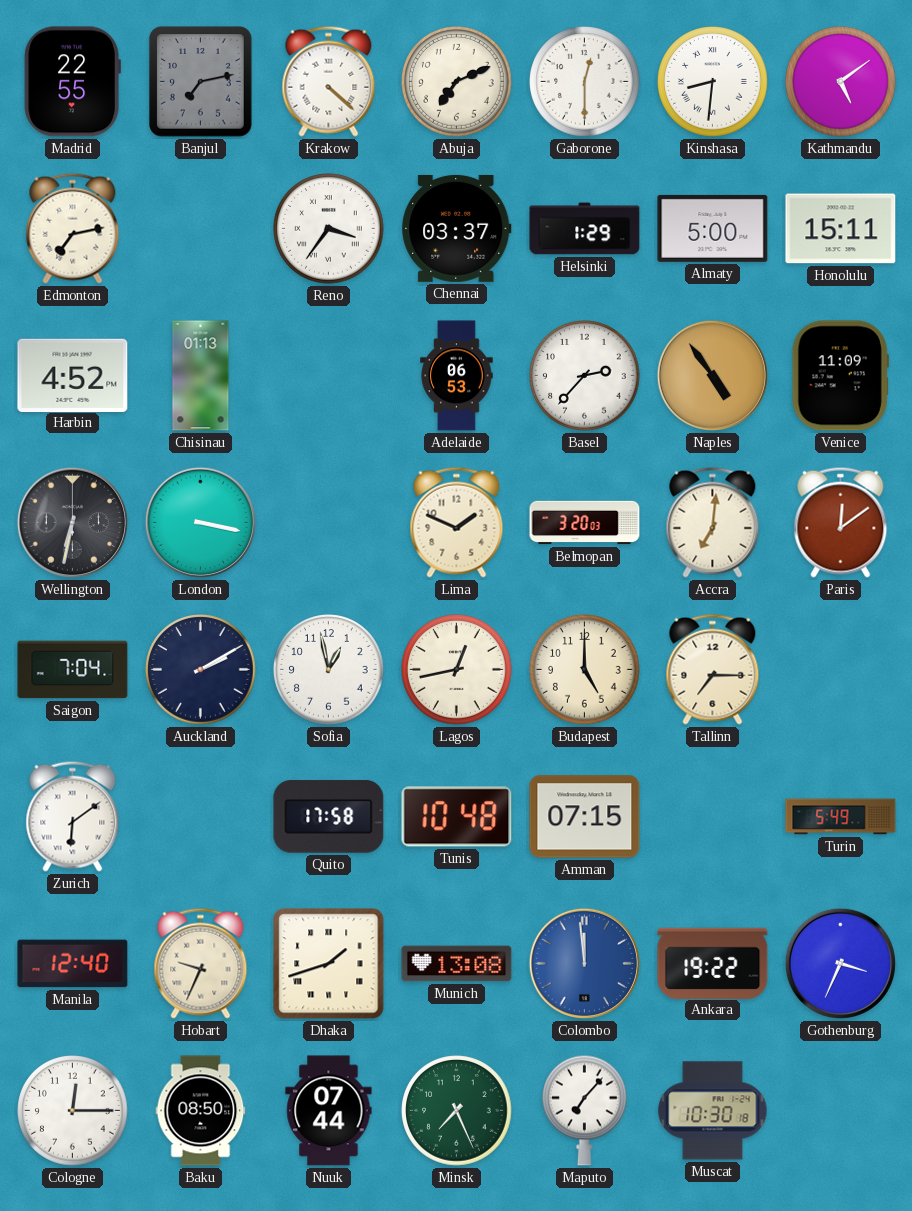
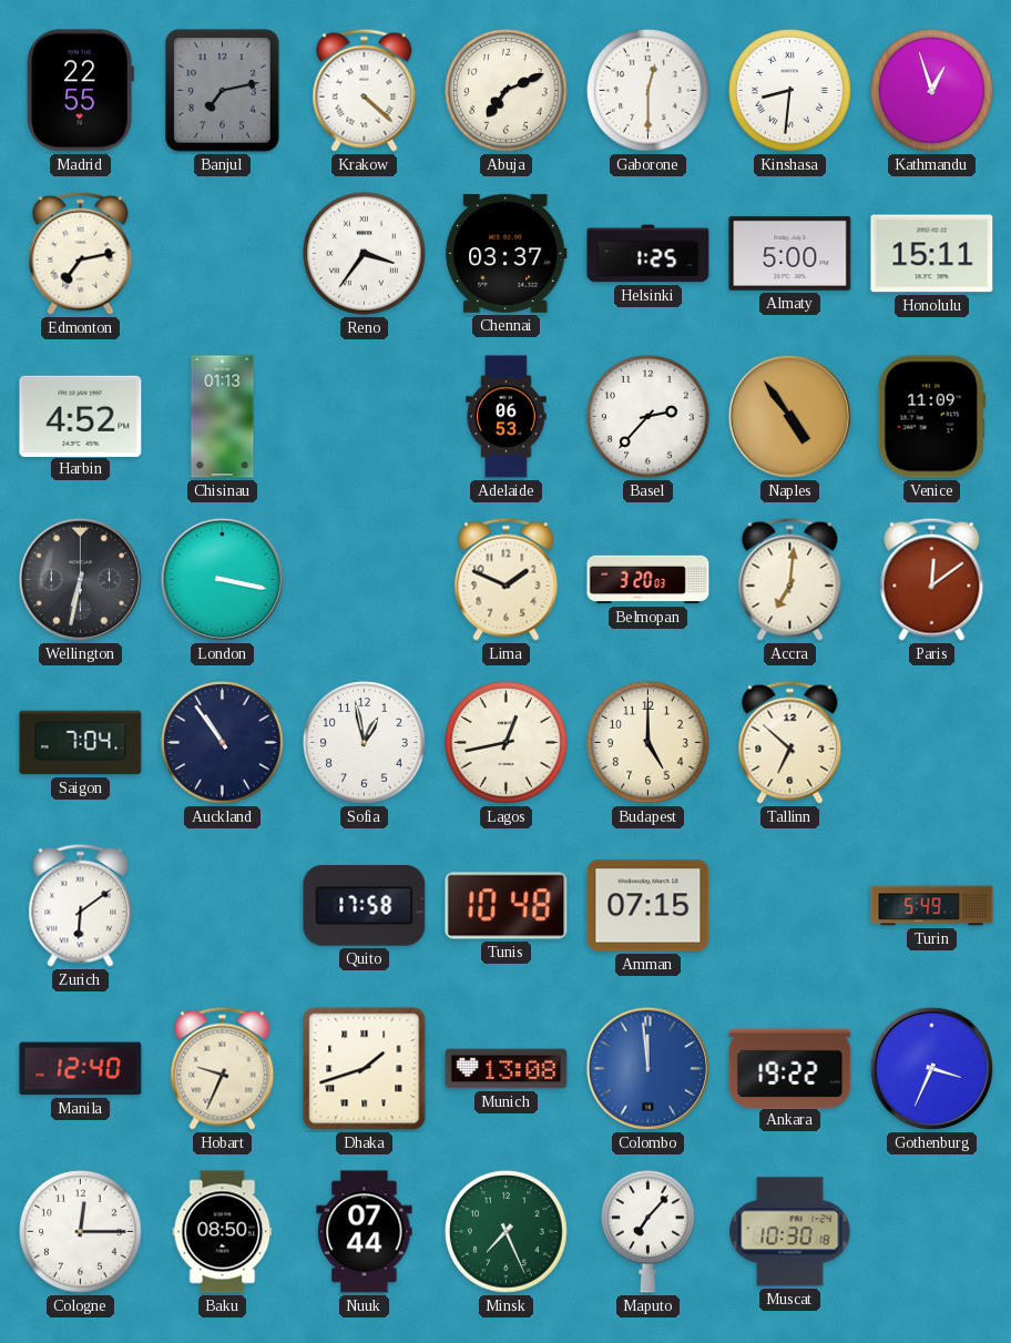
Kathmandu: 5:09 -> 12:57 (932, 91)
Helsinki: 1:29 -> 1:25 (649, 254)
Auckland: 2:10 -> 10:54 (223, 743)
Tallinn: 7:15 -> 6:52 (790, 742)
